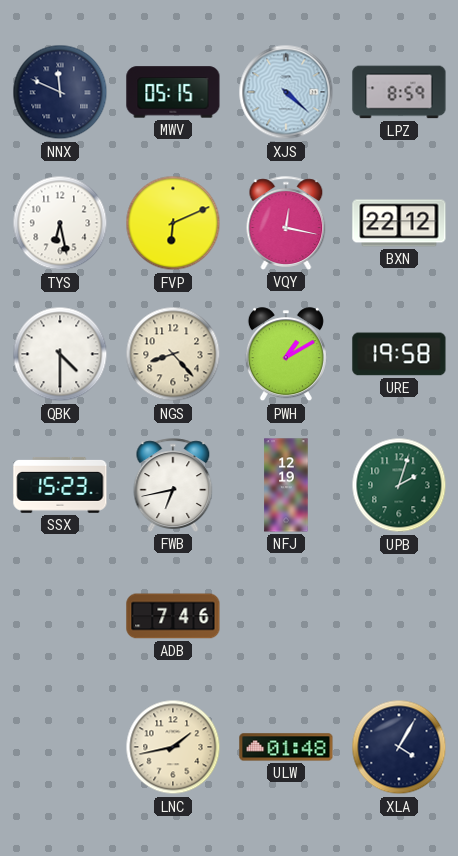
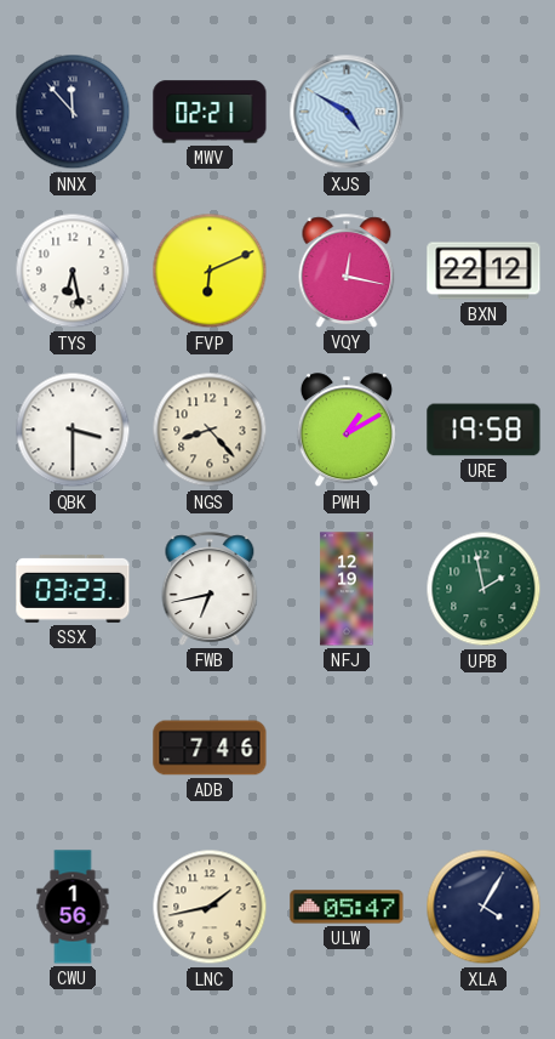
NNX: 11:49 -> 11:53 (73, 112)
MWV: 05:15 -> 02:21 (210, 112)
XJS: 4:22 -> 4:50 (347, 112)
LPZ: 8:59 -> none (399, 92)
QBK: 4:30 -> 3:30 (73, 430)
SSX: 15:23 -> 03:23 (73, 589)
UPB: 2:03 -> 1:58 (484, 589)
CWU: none -> 1:56 (73, 907)
ULW: 01:48 -> 05:47 (347, 907)
